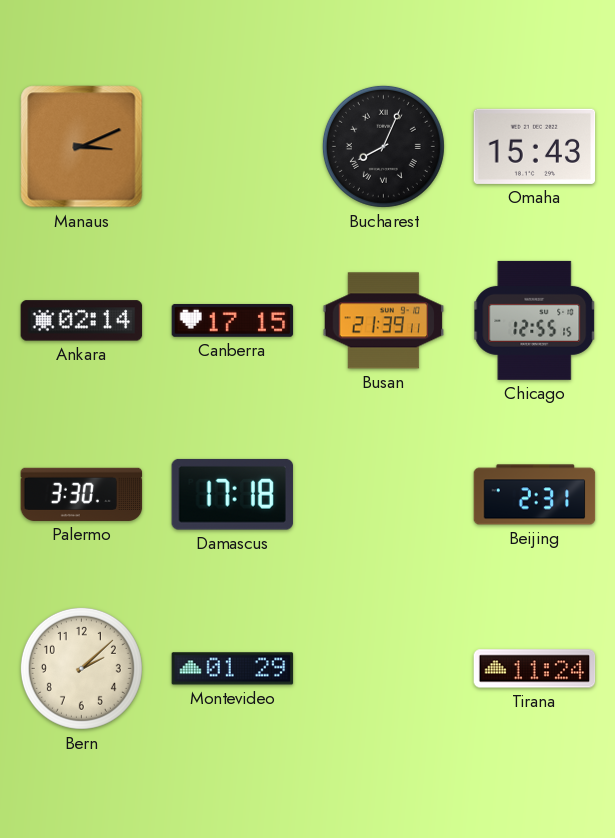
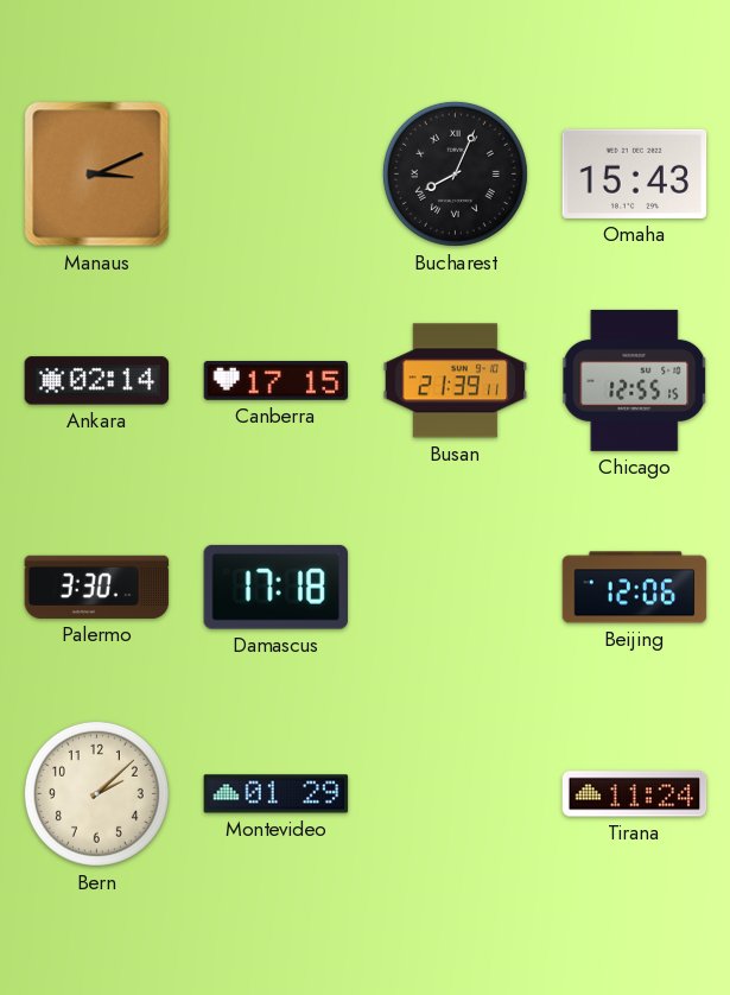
Beijing: 2:31 -> 12:06 (635, 588)
